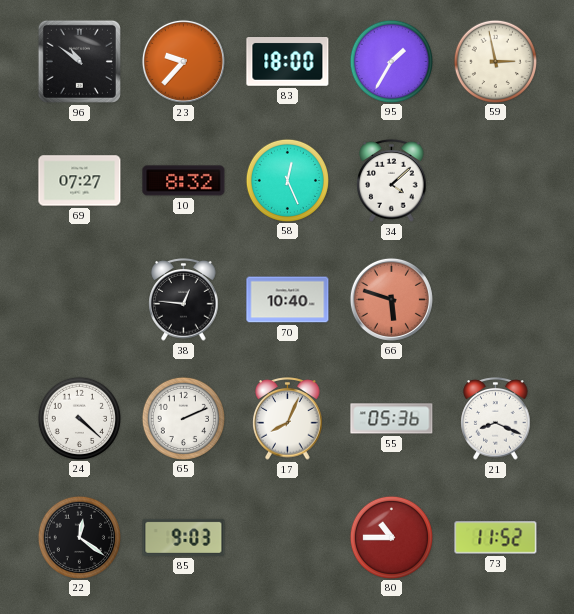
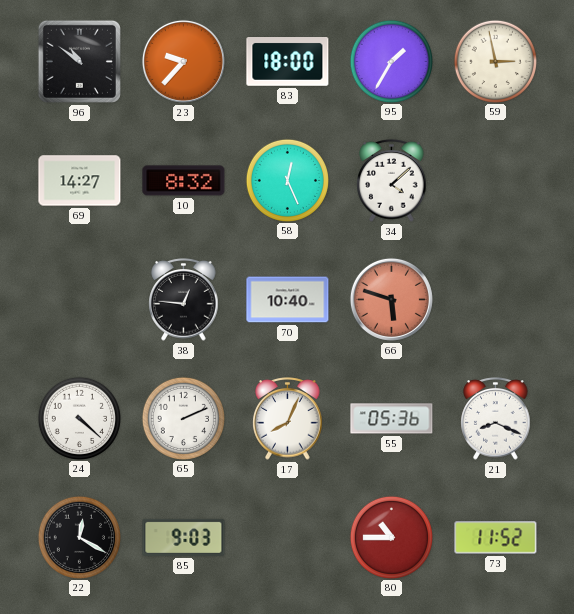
69: 07:27 -> 14:27 (80, 181)
22: 12:21 -> 12:20 (79, 537)
